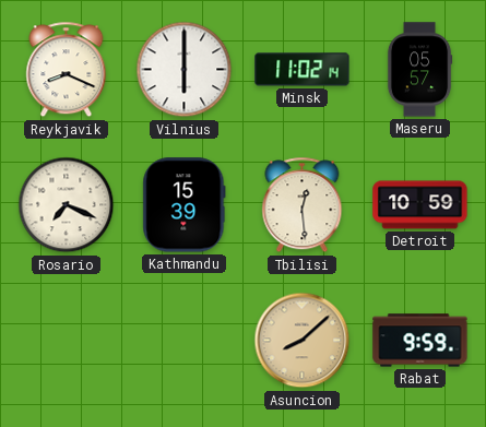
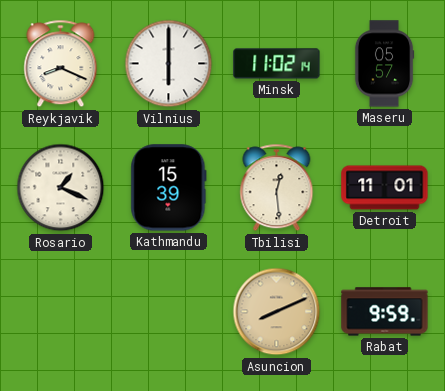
Rosario: 7:19 -> 1:19 (61, 188)
Detroit: 10:59 -> 11:01 (385, 188)
Asuncion: 8:08 -> 8:11 (277, 312)
